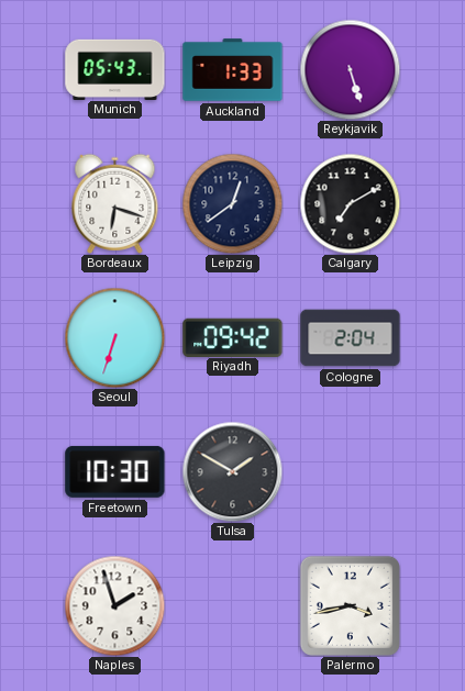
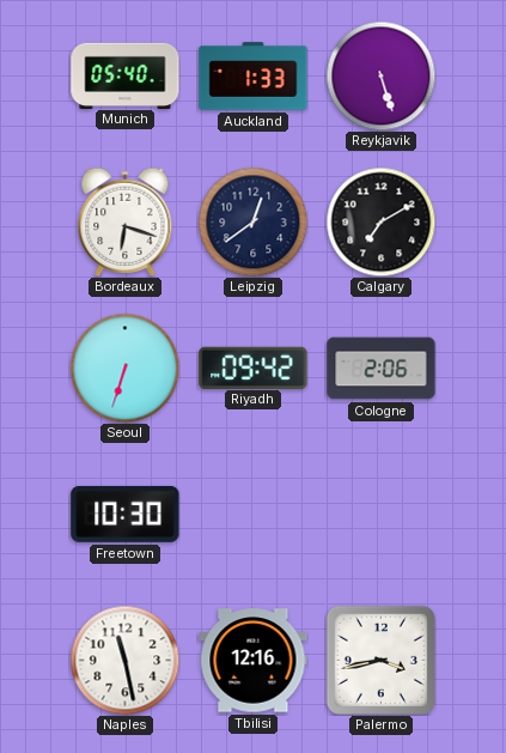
Munich: 05:43 -> 05:40 (126, 75)
Cologne: 2:04 -> 2:06 (382, 369)
Tulsa: 1:50 -> none (232, 471)
Naples: 1:57 -> 11:28 (124, 660)
Tbilisi: none -> 12:16 (254, 661)
